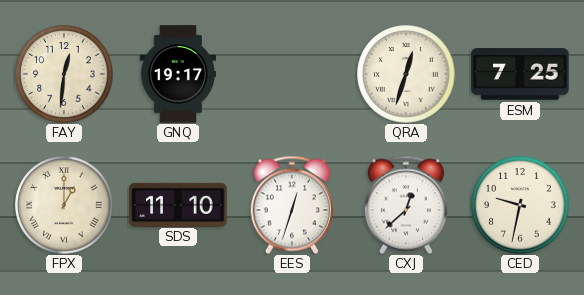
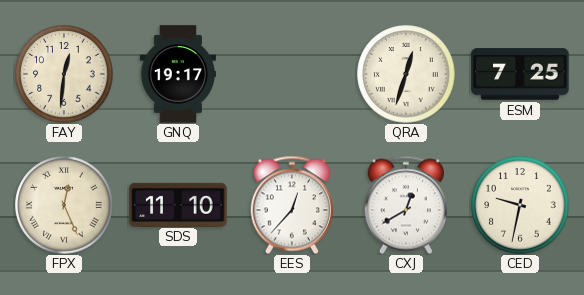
FPX: 1:00 -> 12:26 (64, 205)
EES: 12:33 -> 12:37 (292, 205)
CXJ: 12:38 -> 12:40 (406, 205)
